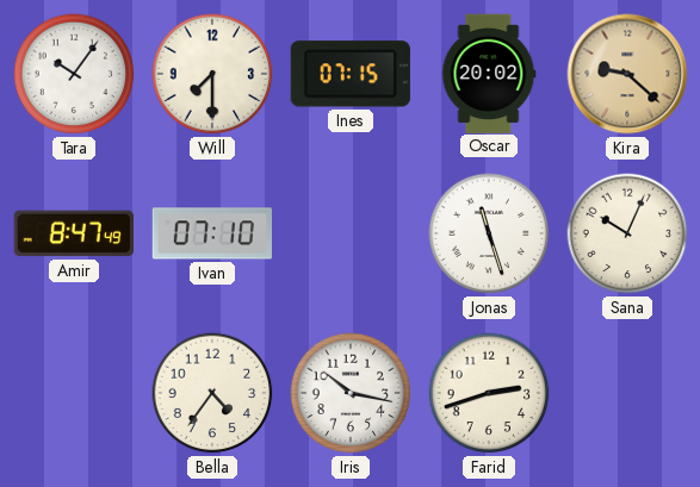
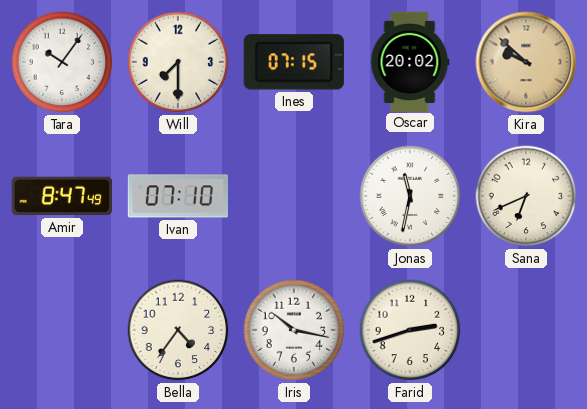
Kira: 9:22 -> 9:52 (526, 62)
Jonas: 11:27 -> 11:32 (410, 196)
Sana: 10:04 -> 6:41 (526, 196)
